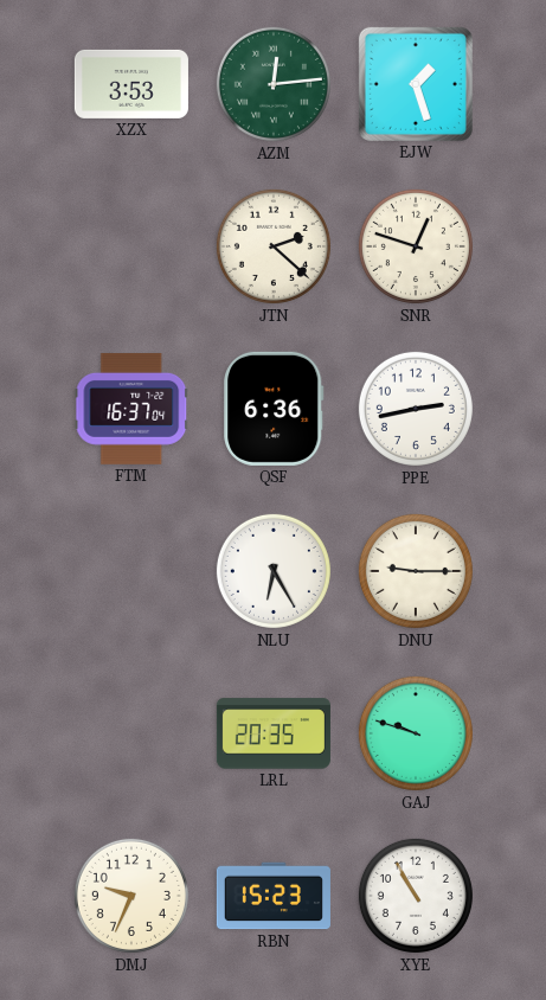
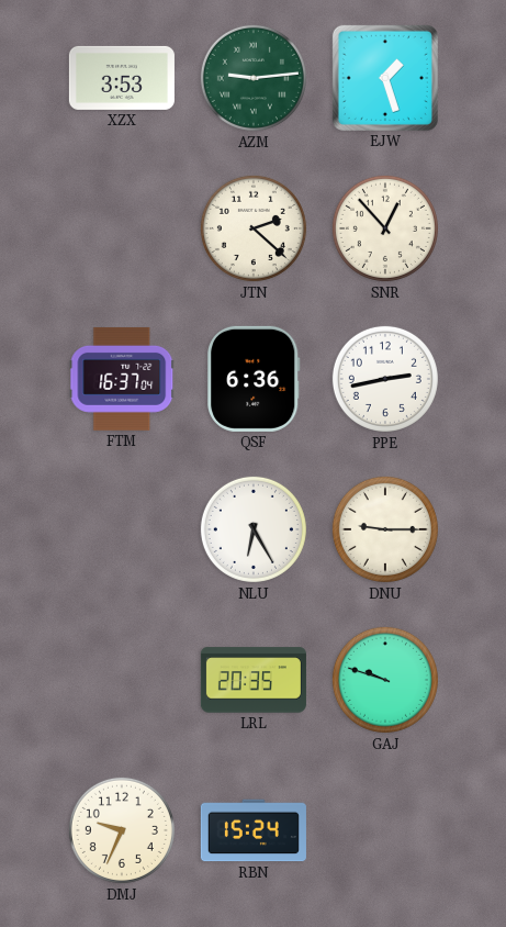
AZM: 12:14 -> 9:14 (254, 78)
SNR: 12:48 -> 12:53 (385, 228)
RBN: 15:23 -> 15:24 (254, 830)
XYE: 10:55 -> none (416, 896)
